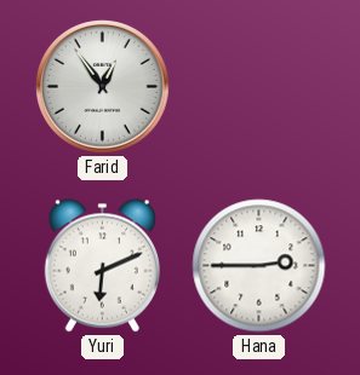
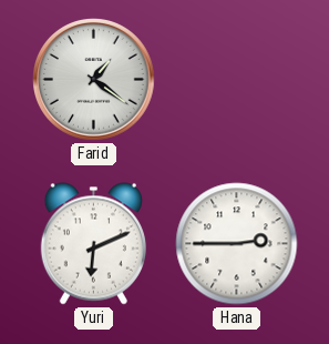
Farid: 12:54 -> 1:21 (94, 80)
